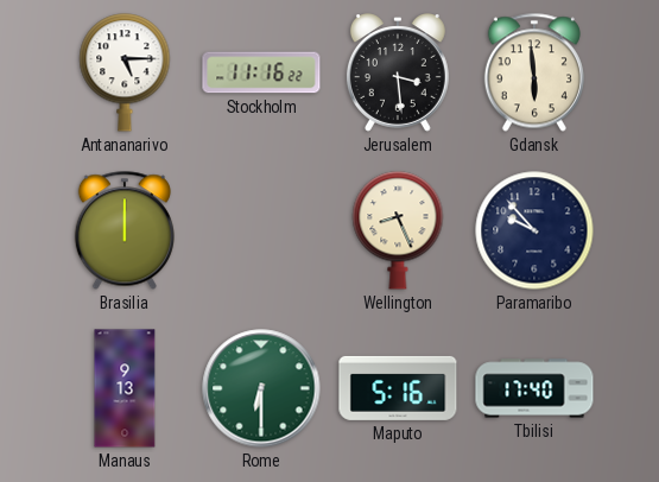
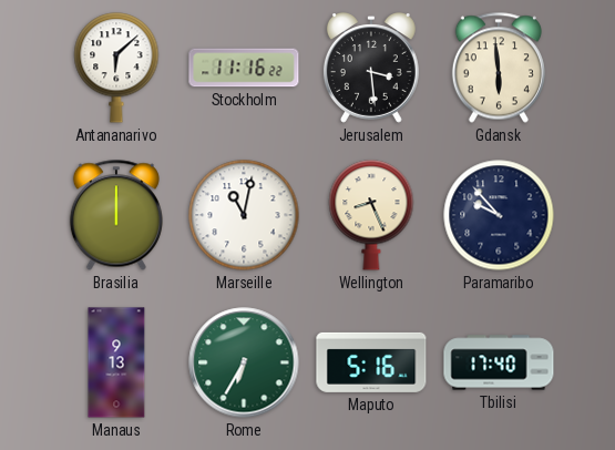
Antananarivo: 5:15 -> 6:08 (116, 68)
Marseille: none -> 11:02 (244, 215)
Rome: 6:30 -> 6:35 (244, 362)
